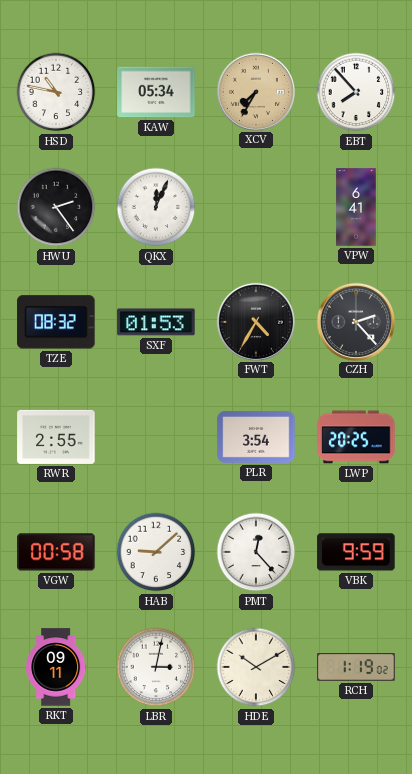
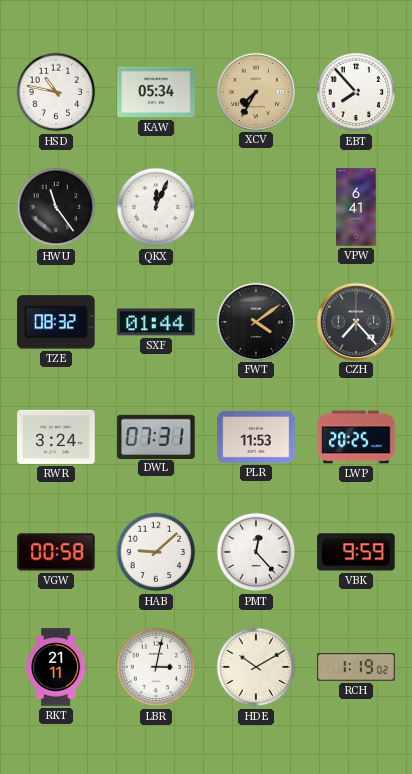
HWU: 2:24 -> 11:24 (56, 207)
SXF: 01:53 -> 01:44 (156, 322)
FWT: 4:35 -> 4:09 (255, 321)
CZH: 2:23 -> 7:23 (355, 321)
RWR: 2:55 -> 3:24 (56, 437)
DWL: none -> 07:31 (156, 436)
PLR: 3:54 -> 11:53 (256, 437)
RKT: 09:11 -> 21:11 (56, 667)
